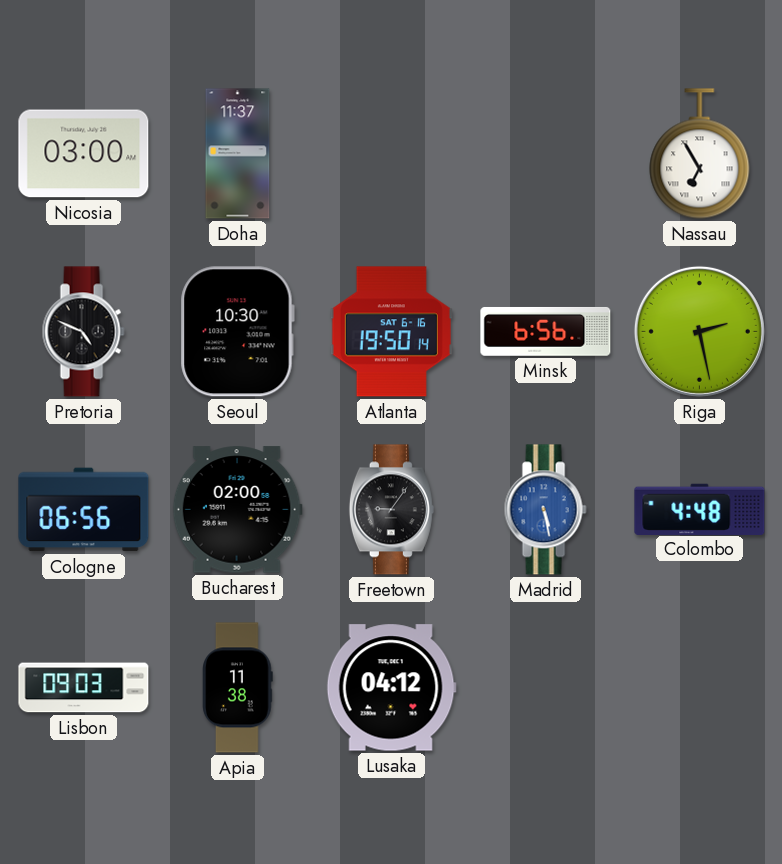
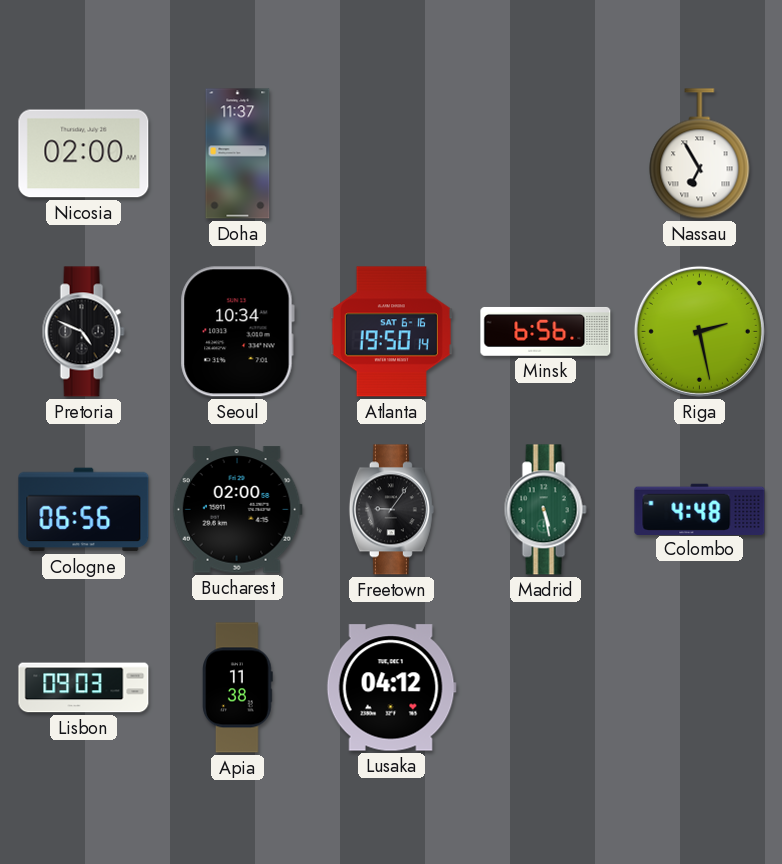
Nicosia: 03:00 -> 02:00 (84, 154)
Seoul: 10:30 -> 10:34 (237, 332)
Madrid dial: blue -> green (545, 510)
